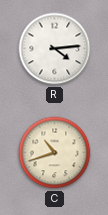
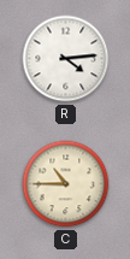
C: 10:42 -> 10:45 (66, 184)
